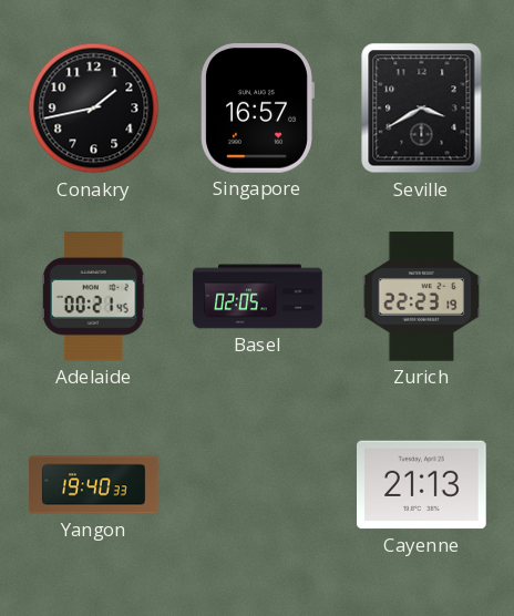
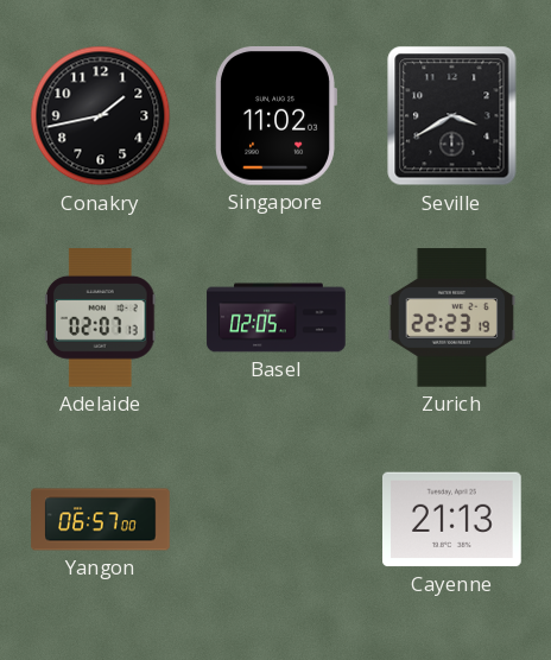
Singapore: 16:57 -> 11:02 (275, 116)
Adelaide: 00:21 -> 02:07 (100, 318)
Yangon: 19:40 -> 06:57 (101, 520)
